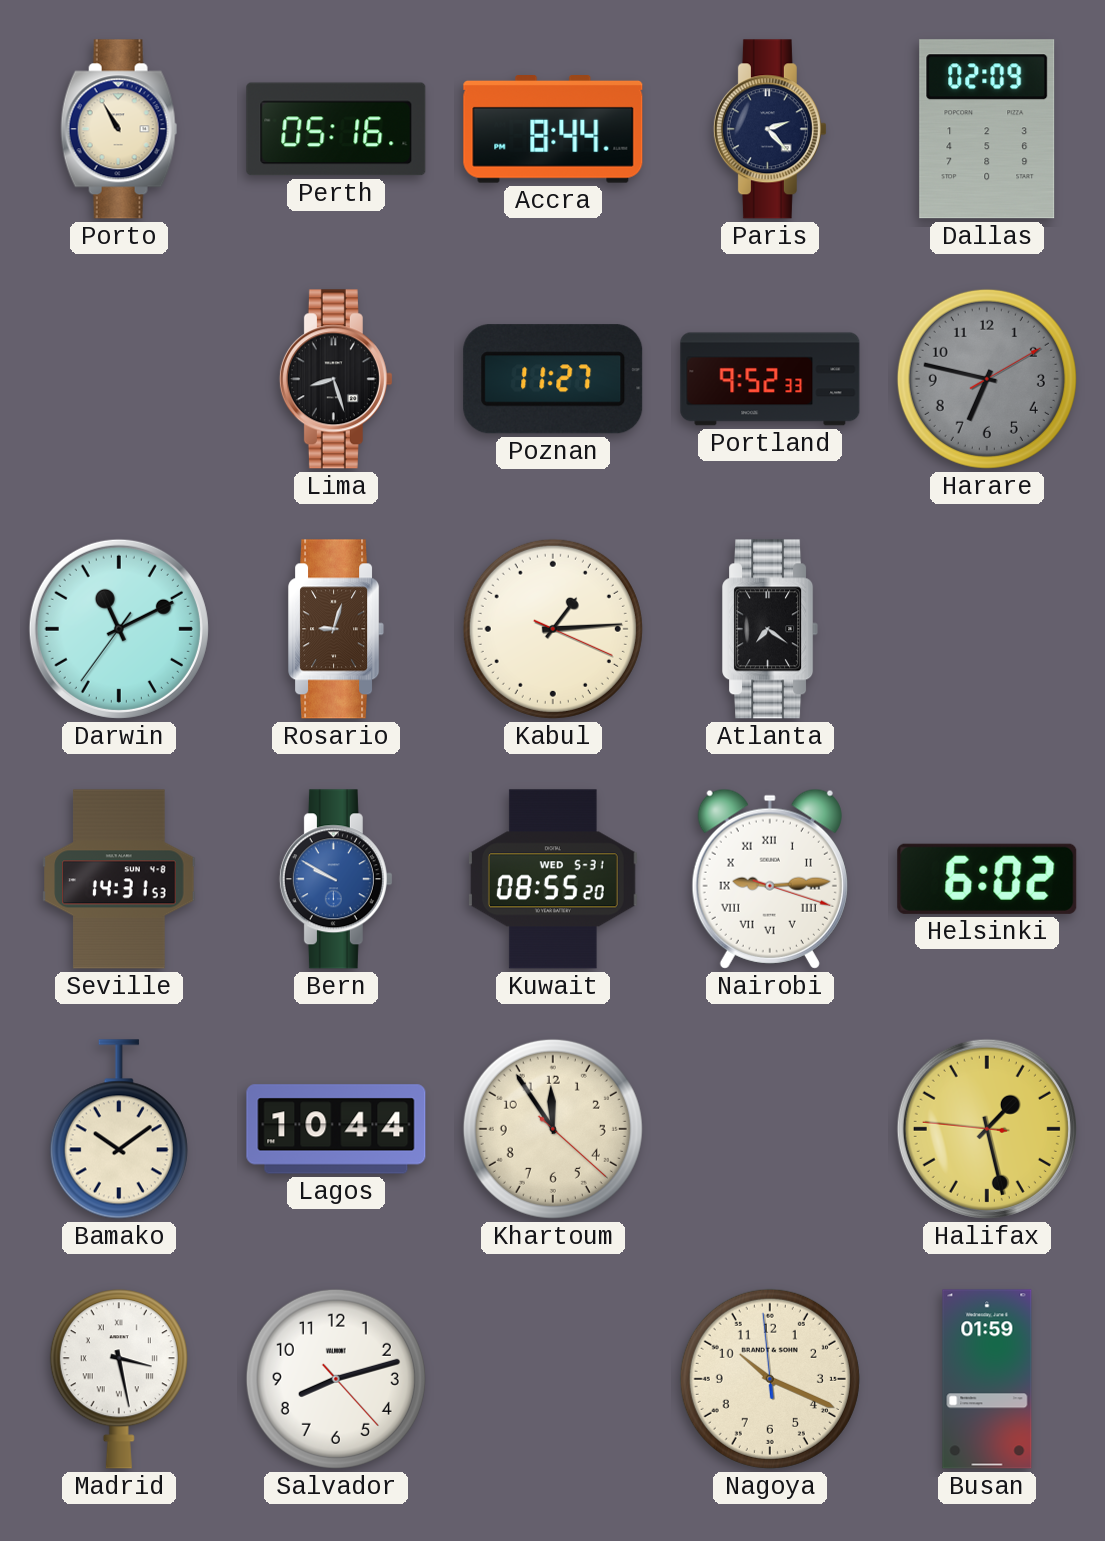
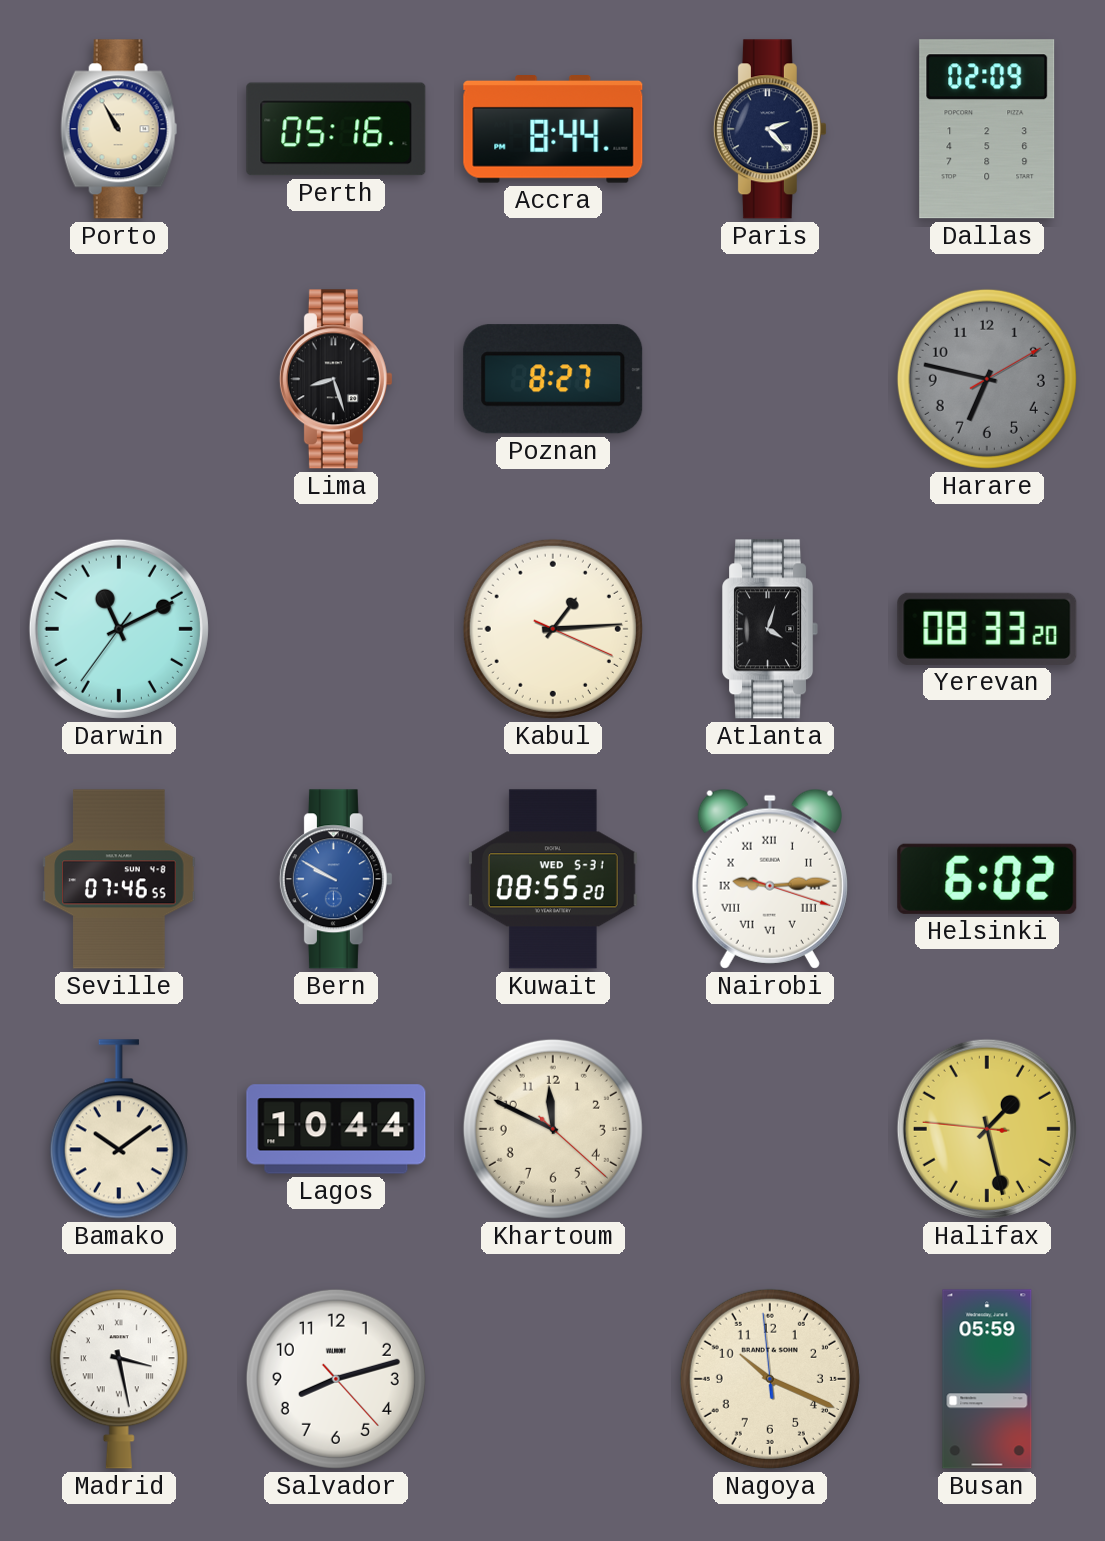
Poznan: 11:27 -> 8:27 (553, 379)
Portland: 9:52 -> none (770, 379)
Rosario: 9:03 -> none (337, 629)
Atlanta: 7:21 -> 4:03 (771, 629)
Yerevan: none -> 08:33 (987, 629)
Seville: 14:31 -> 07:46 (119, 879)
Khartoum: 11:54 -> 11:49 (553, 1129)
Busan: 01:59 -> 05:59 (987, 1379)
